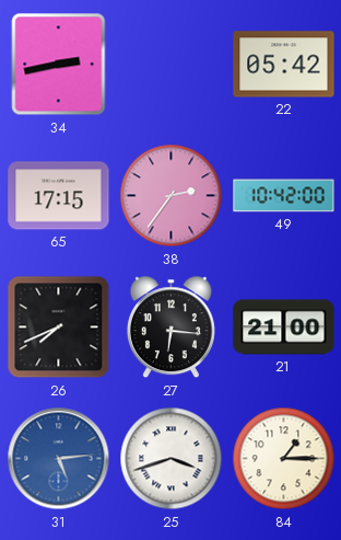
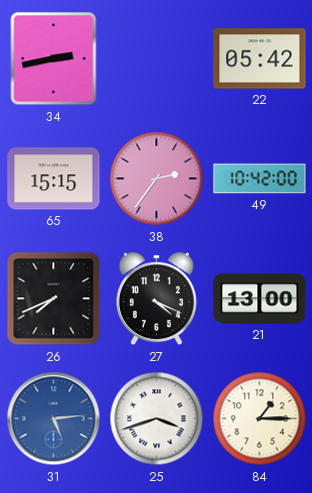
65: 17:15 -> 15:15 (54, 179)
27: 6:16 -> 4:19 (156, 299)
21: 21:00 -> 13:00 (260, 299)
